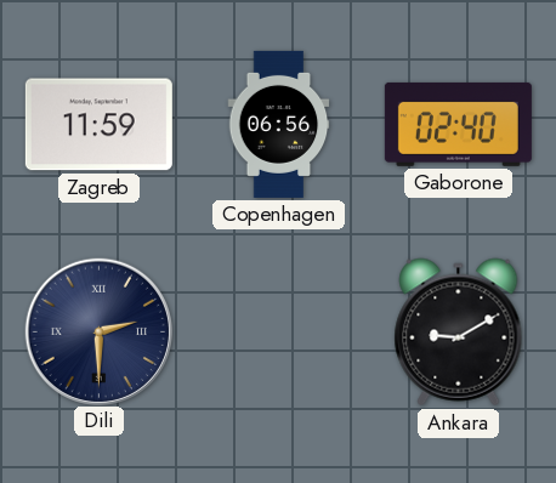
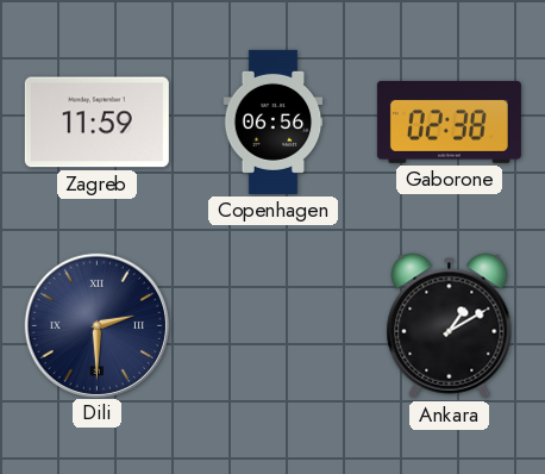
Gaborone: 02:40 -> 02:38 (449, 121)
Ankara: 9:10 -> 1:10 (450, 326)
